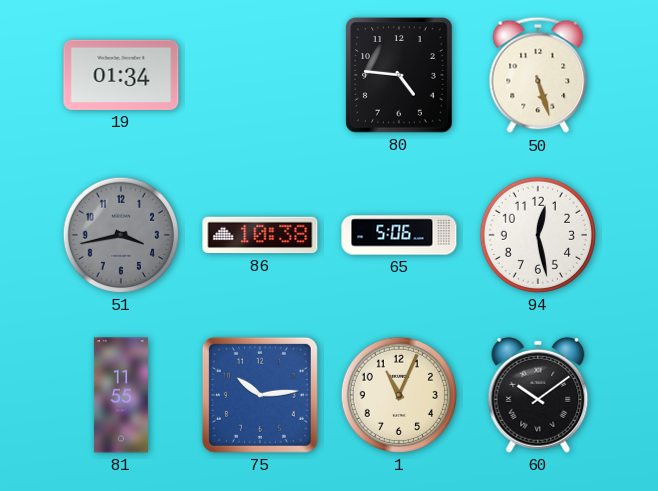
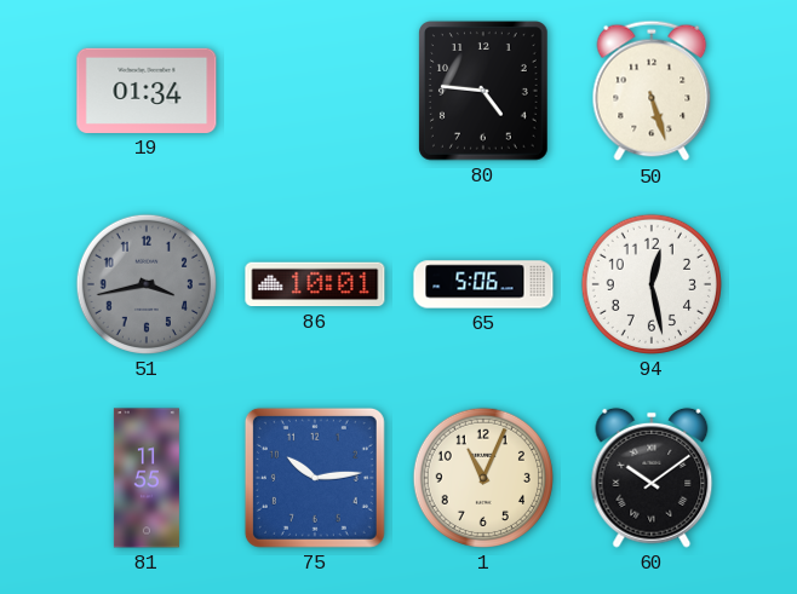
86: 10:38 -> 10:01 (315, 284)
